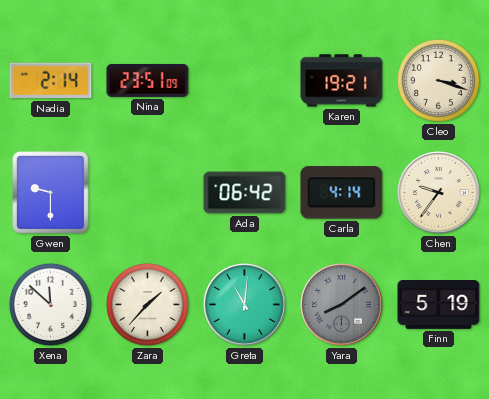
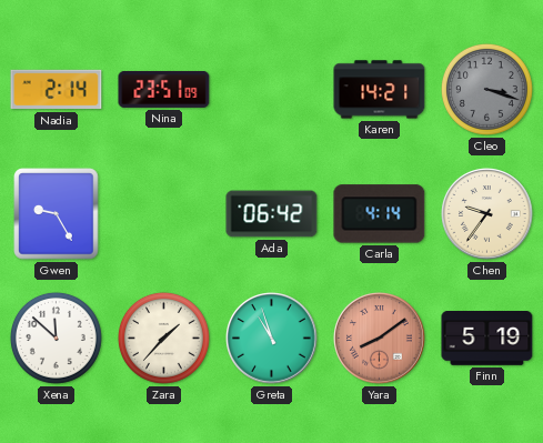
Karen: 19:21 -> 14:21 (380, 90)
Cleo dial: cream -> grey (486, 89)
Gwen: 9:30 -> 9:25 (57, 214)
Greta: 11:01 -> 10:57 (272, 339)
Yara dial: grey -> salmon (380, 339)
